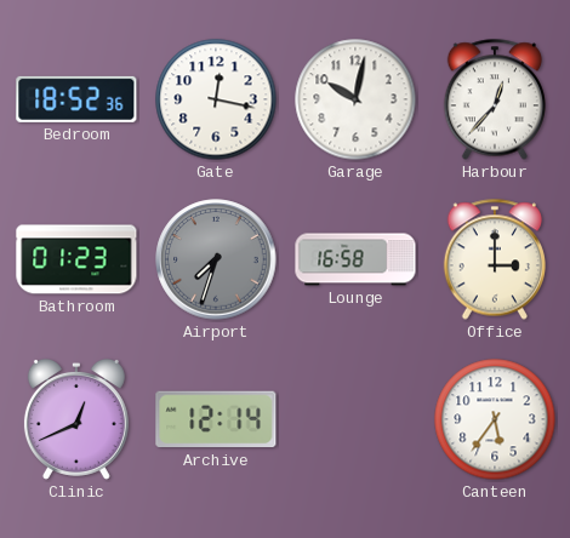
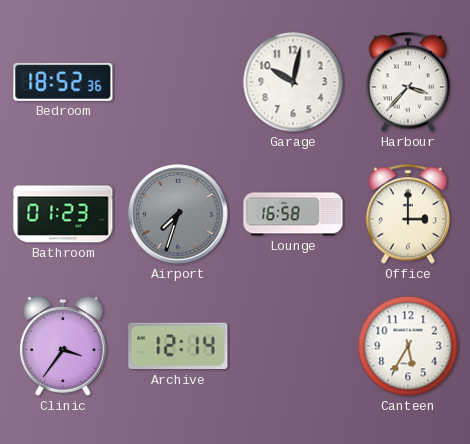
Gate: 12:17 -> none (216, 99)
Harbour: 12:37 -> 3:37 (407, 82)
Clinic: 12:41 -> 3:36 (63, 347)
Canteen: 5:36 -> 5:35 (408, 346)
